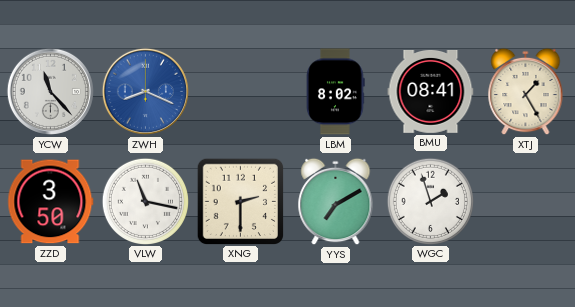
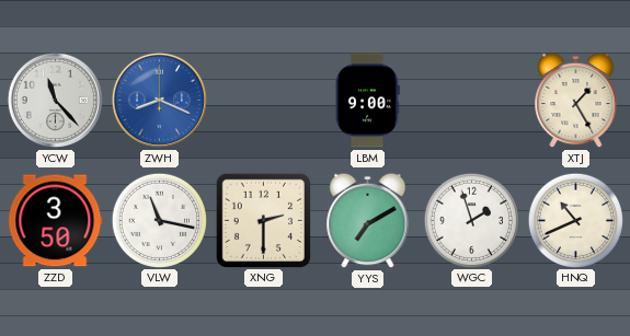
LBM: 8:02 -> 9:00 (368, 101)
BMU: 08:41 -> none (431, 92)
HNQ: none -> 10:41 (575, 220)
